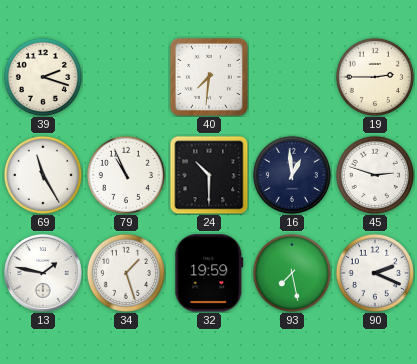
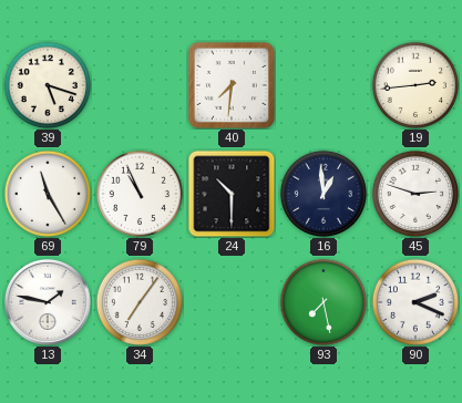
39: 2:18 -> 5:18 (48, 85)
19: 2:45 -> 2:44 (415, 85)
34: 1:27 -> 7:06 (140, 302)
32: 19:59 -> none (209, 273)
